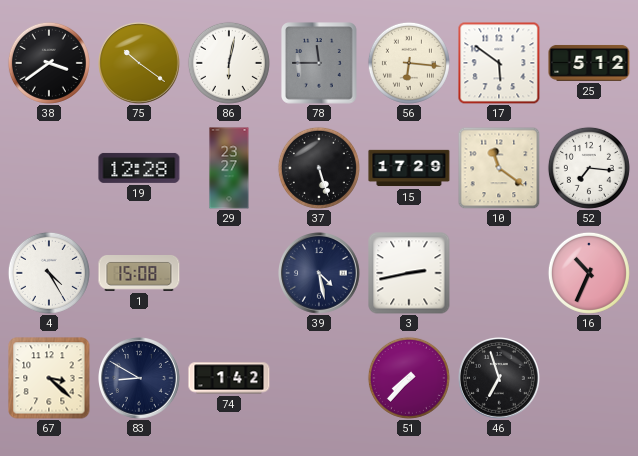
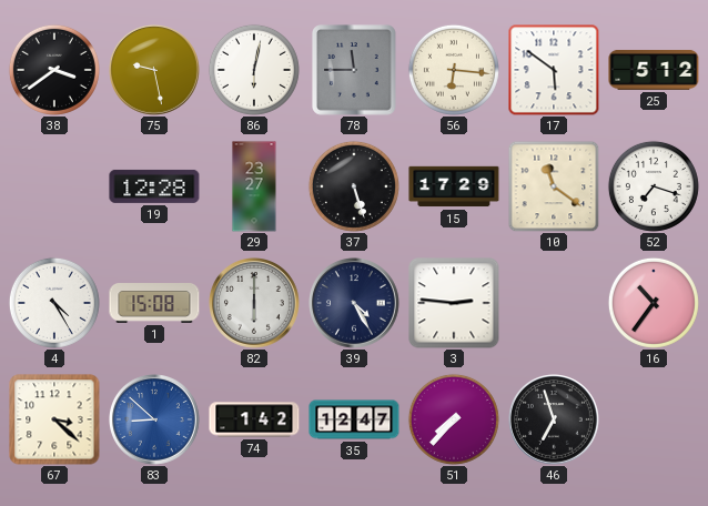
75: 10:21 -> 9:28 (155, 71)
52: 7:16 -> 7:18 (654, 186)
82: none -> 6:00 (255, 304)
39: 4:28 -> 4:25 (355, 304)
3: 2:43 -> 2:46 (454, 303)
16: 10:34 -> 10:36 (654, 303)
83: 8:50 -> 8:52 (155, 421)
83 dial: navy -> blue (155, 421)
35: none -> 12:47 (354, 419)
